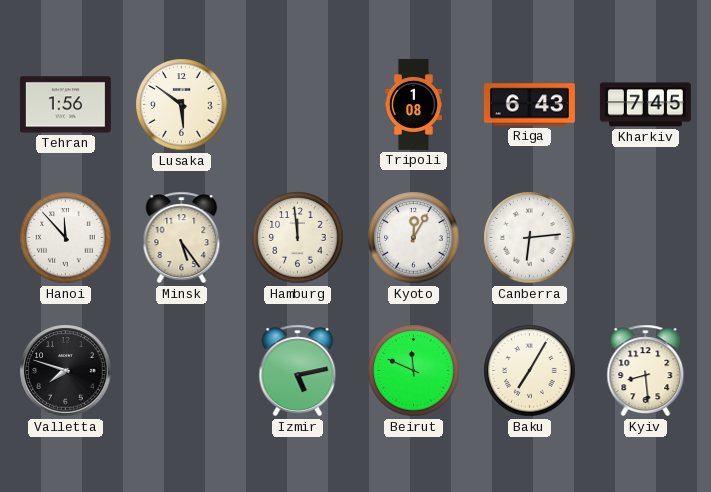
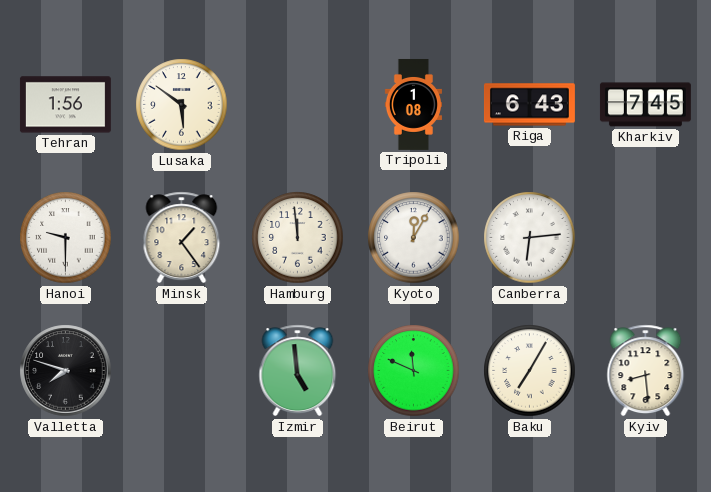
Hanoi: 11:53 -> 9:30 (66, 238)
Minsk: 5:24 -> 1:24 (182, 238)
Izmir: 5:13 -> 4:59 (298, 371)
